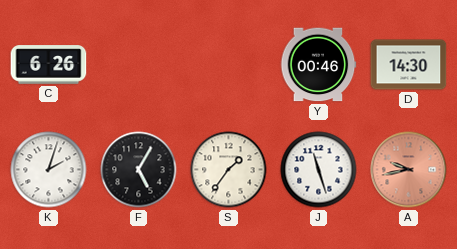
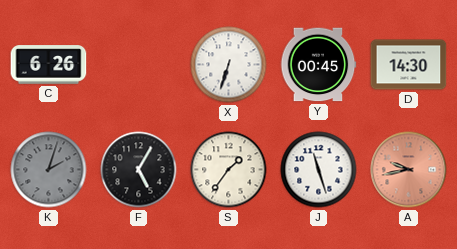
X: none -> 6:33 (229, 65)
Y: 00:46 -> 00:45 (318, 65)
K dial: white -> grey (49, 170)
